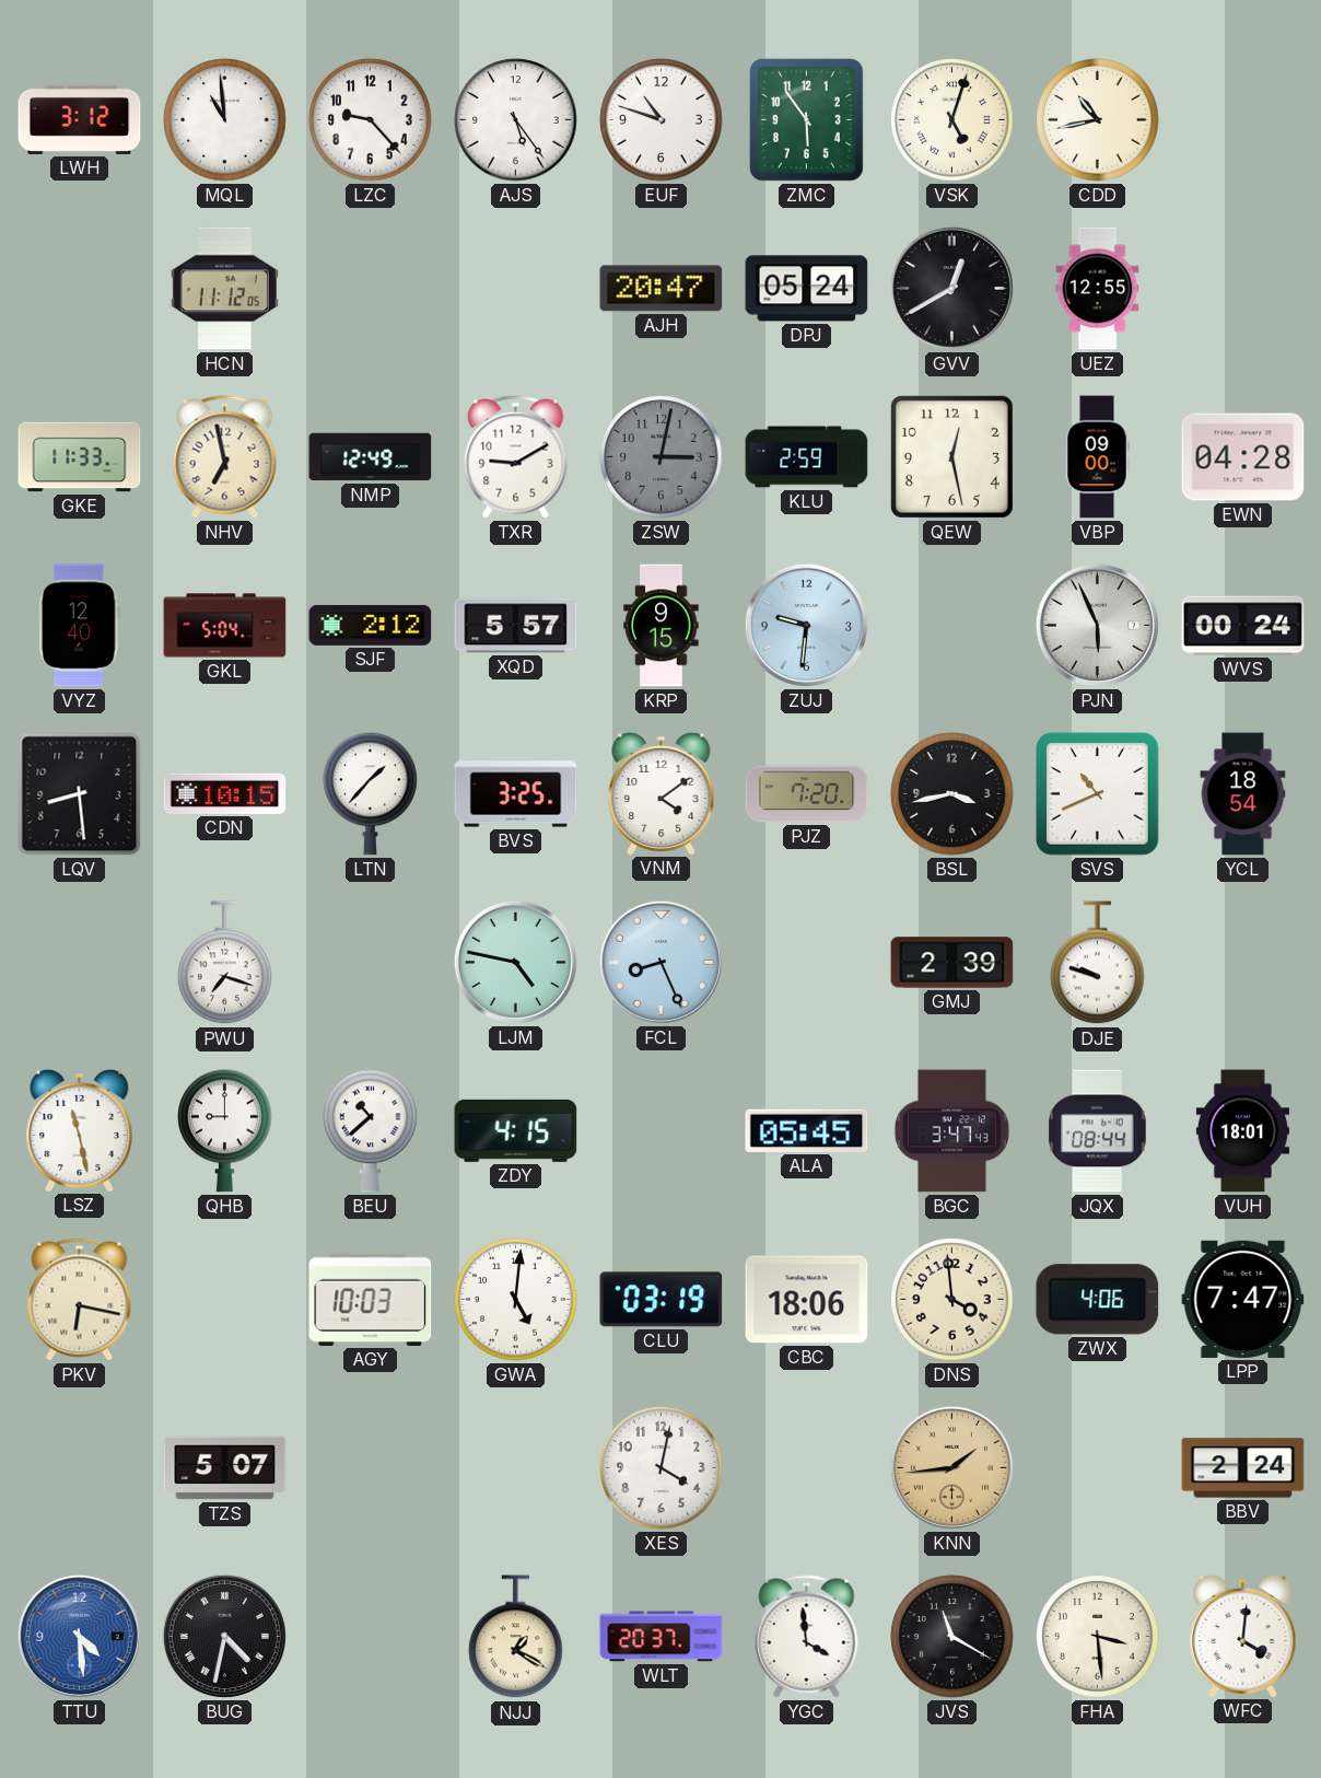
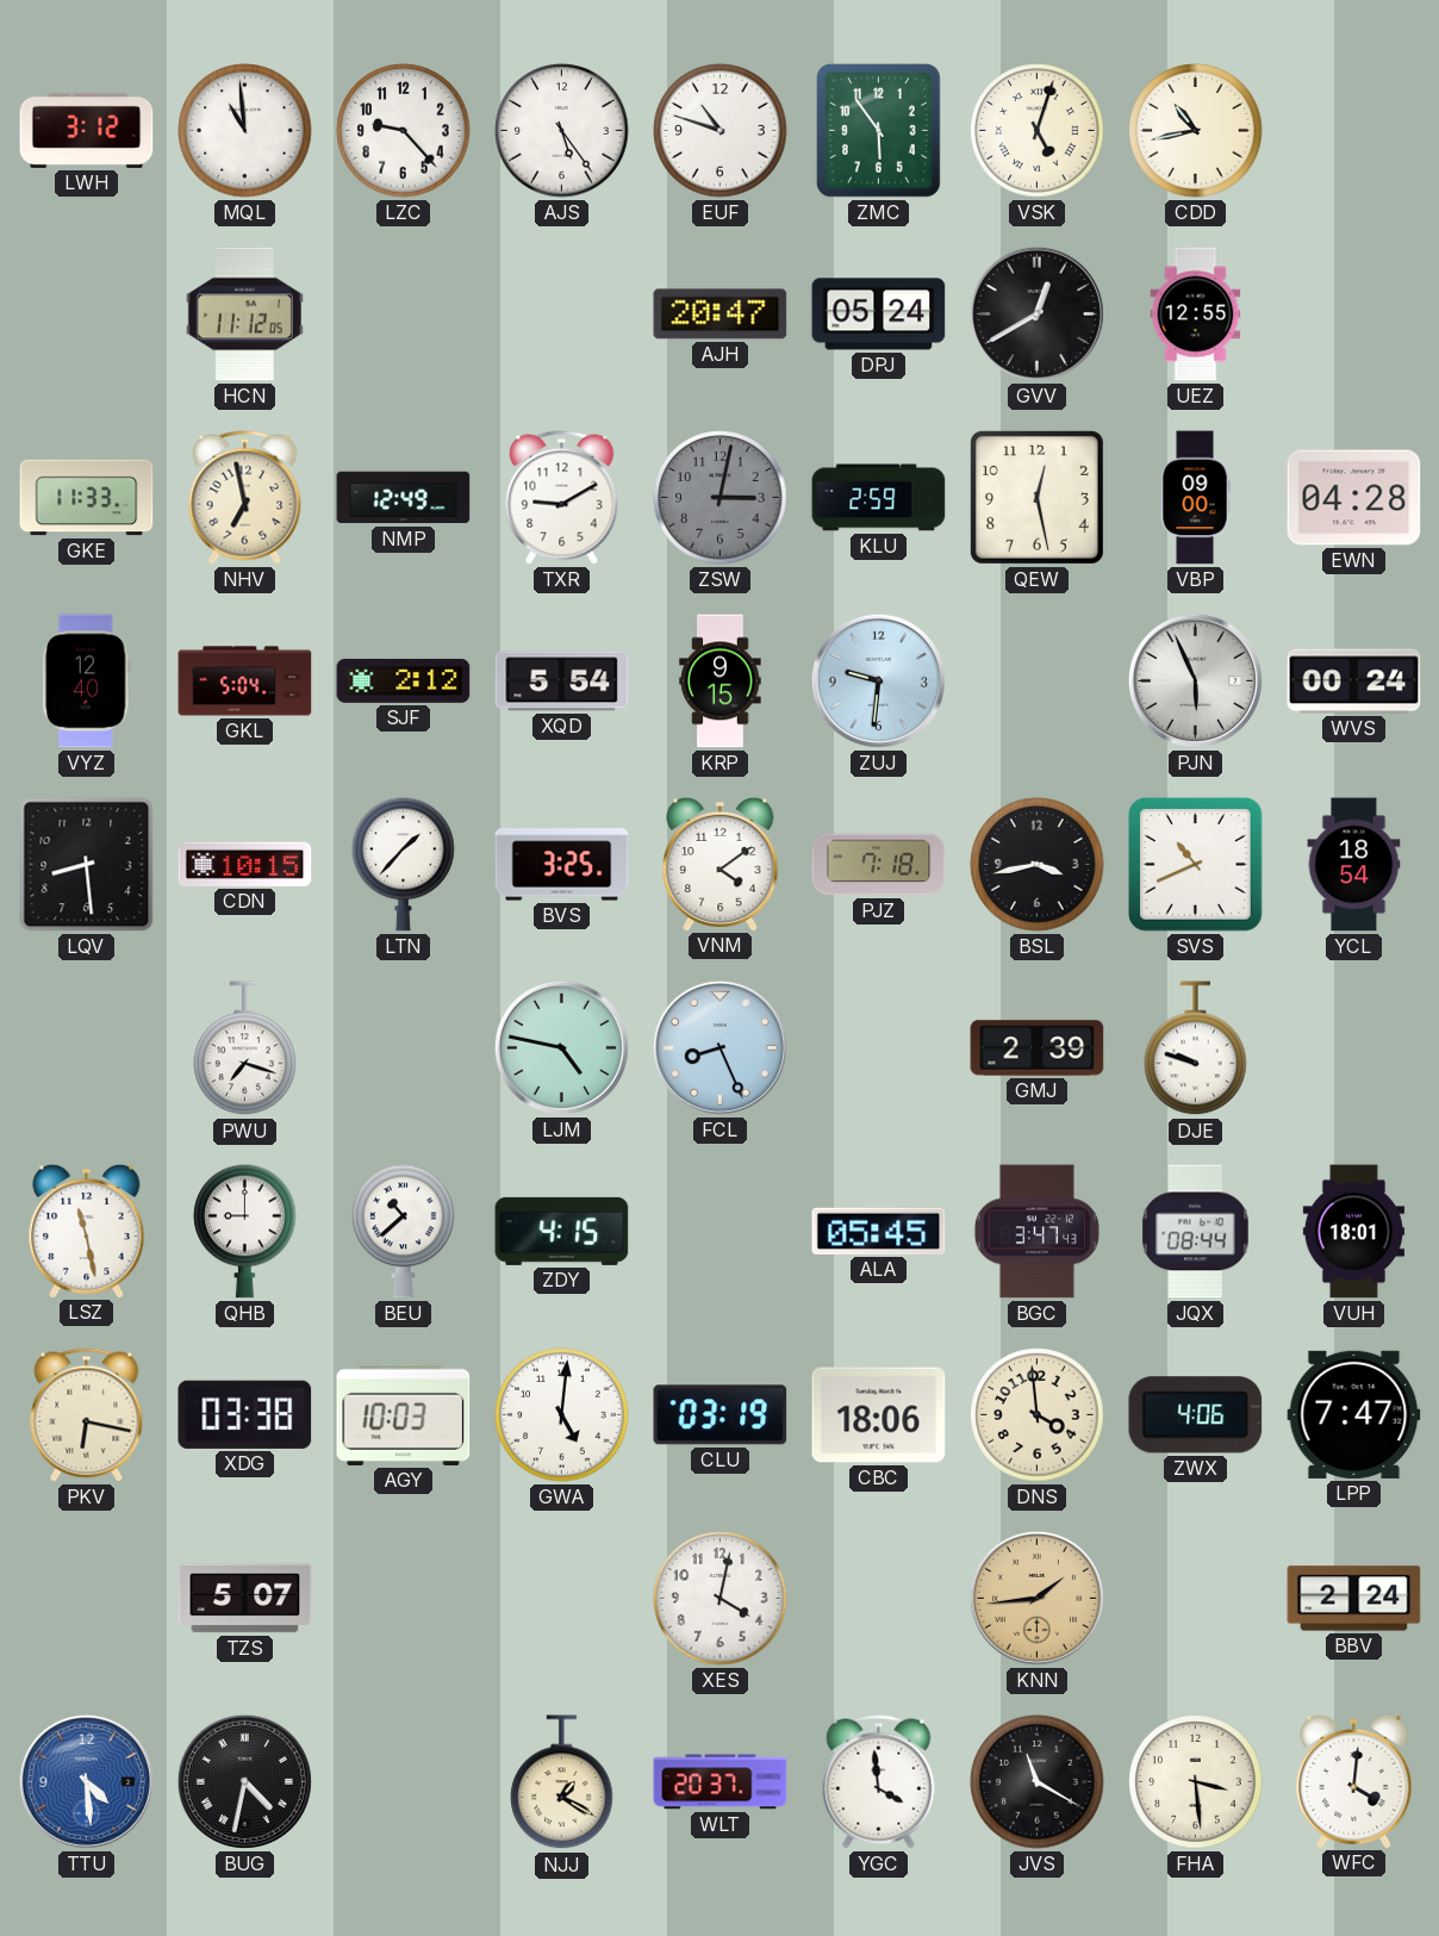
XQD: 5:57 -> 5:54 (562, 681)
PJZ: 7:20 -> 7:18 (879, 865)
XDG: none -> 03:38 (245, 1414)
